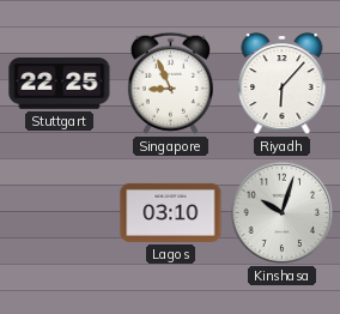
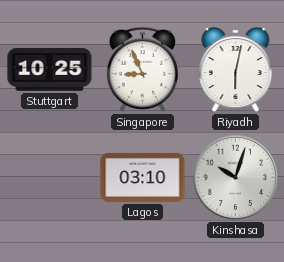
Stuttgart: 22:25 -> 10:25 (50, 70)
Riyadh: 6:07 -> 6:02 (236, 71)
